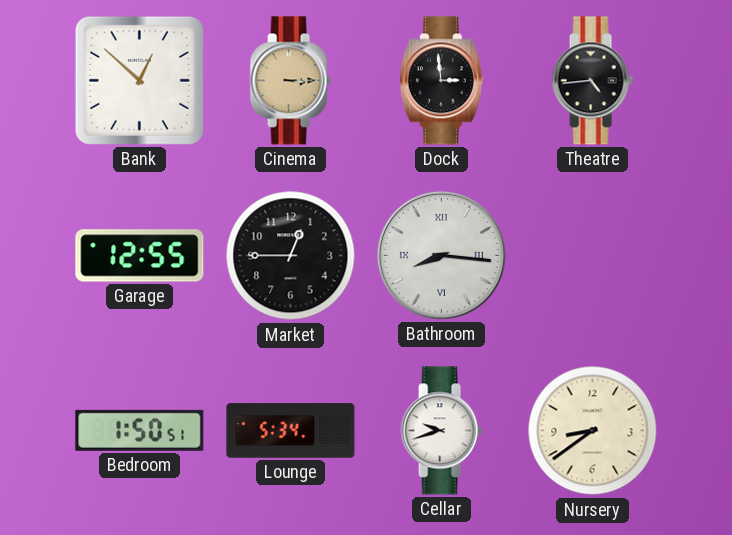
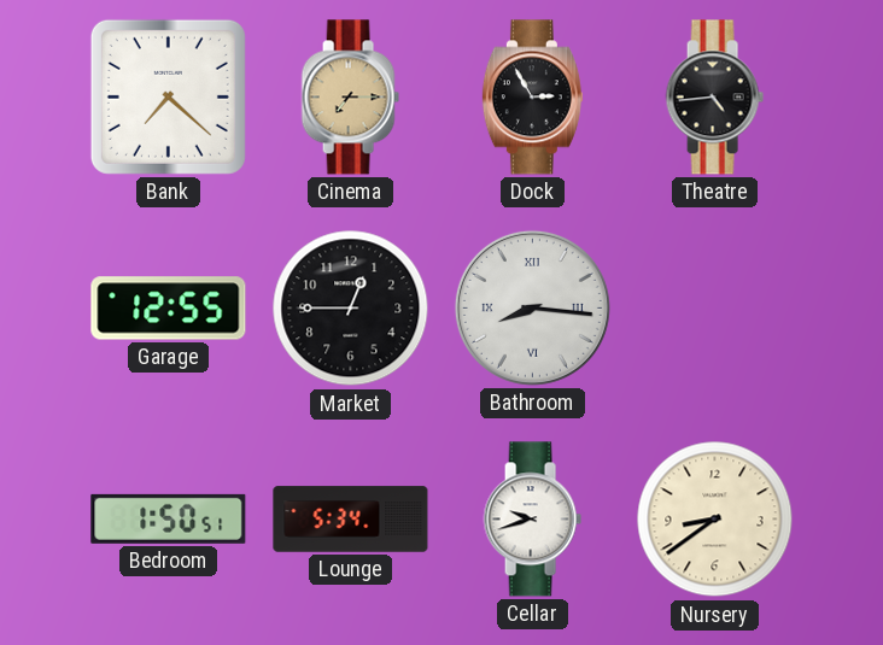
Bank: 12:52 -> 7:22 (168, 96)
Cinema: 3:15 -> 7:15 (350, 98)
Dock: 2:59 -> 2:55 (532, 98)
